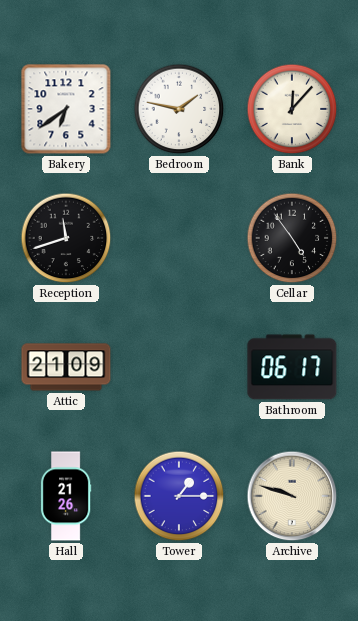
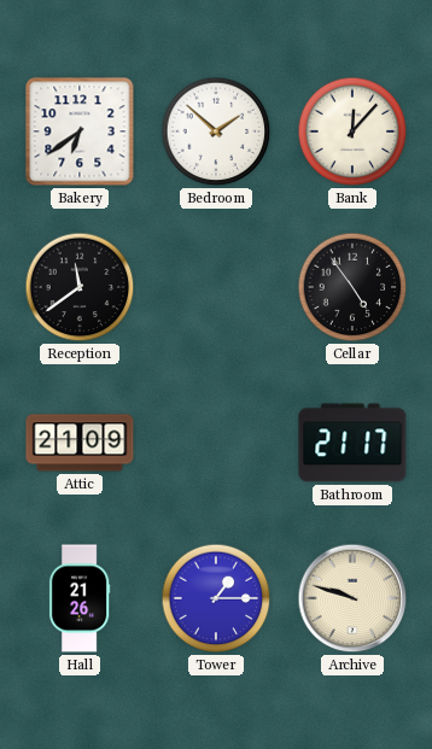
Bedroom: 1:47 -> 1:52 (216, 131)
Reception: 11:42 -> 11:39 (80, 287)
Bathroom: 06:17 -> 21:17 (352, 443)
